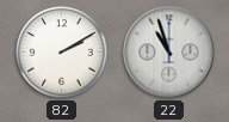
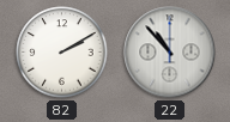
22: 10:57 -> 10:53 (170, 53)
